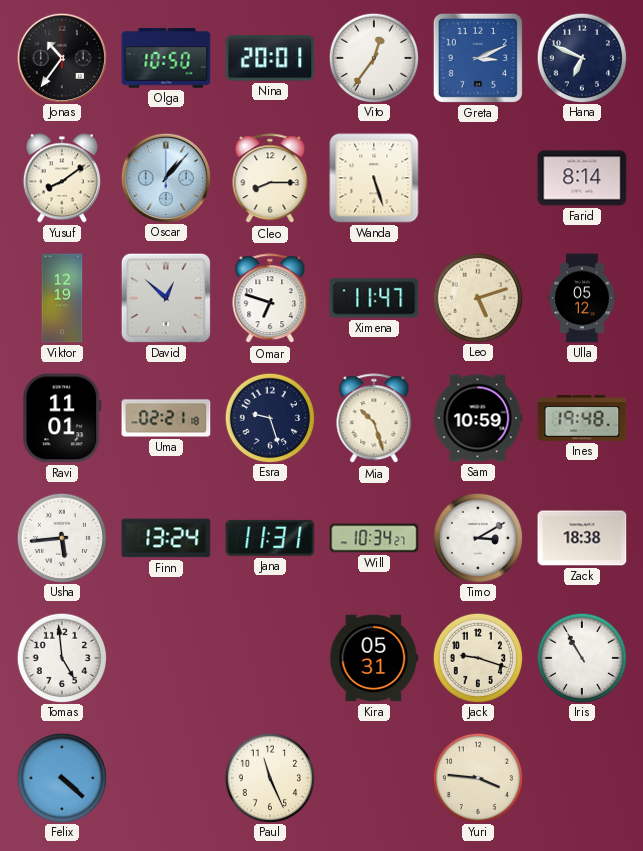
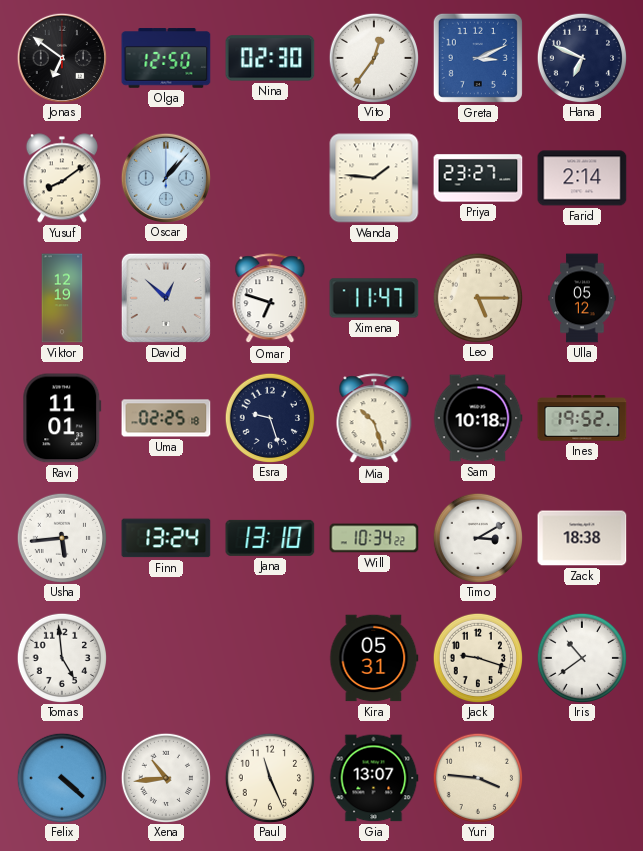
Jonas: 10:36 -> 6:51 (61, 57)
Olga: 10:50 -> 12:50 (166, 58)
Nina: 20:01 -> 02:30 (270, 58)
Cleo: 8:15 -> none (270, 179)
Wanda: 5:27 -> 1:46 (374, 178)
Priya: none -> 23:27 (478, 178)
Farid: 8:14 -> 2:14 (582, 178)
Leo: 5:12 -> 5:15 (477, 297)
Uma: 02:21 -> 02:25 (166, 418)
Sam: 10:59 -> 10:18 (478, 418)
Ines: 19:48 -> 19:52 (582, 418)
Jana: 11:31 -> 13:10 (270, 538)
Will: 10:34:27 -> 10:34:22 (374, 538)
Iris: 10:55 -> 10:39 (581, 657)
Xena: none -> 10:44 (165, 777)
Gia: none -> 13:07 (374, 778)
